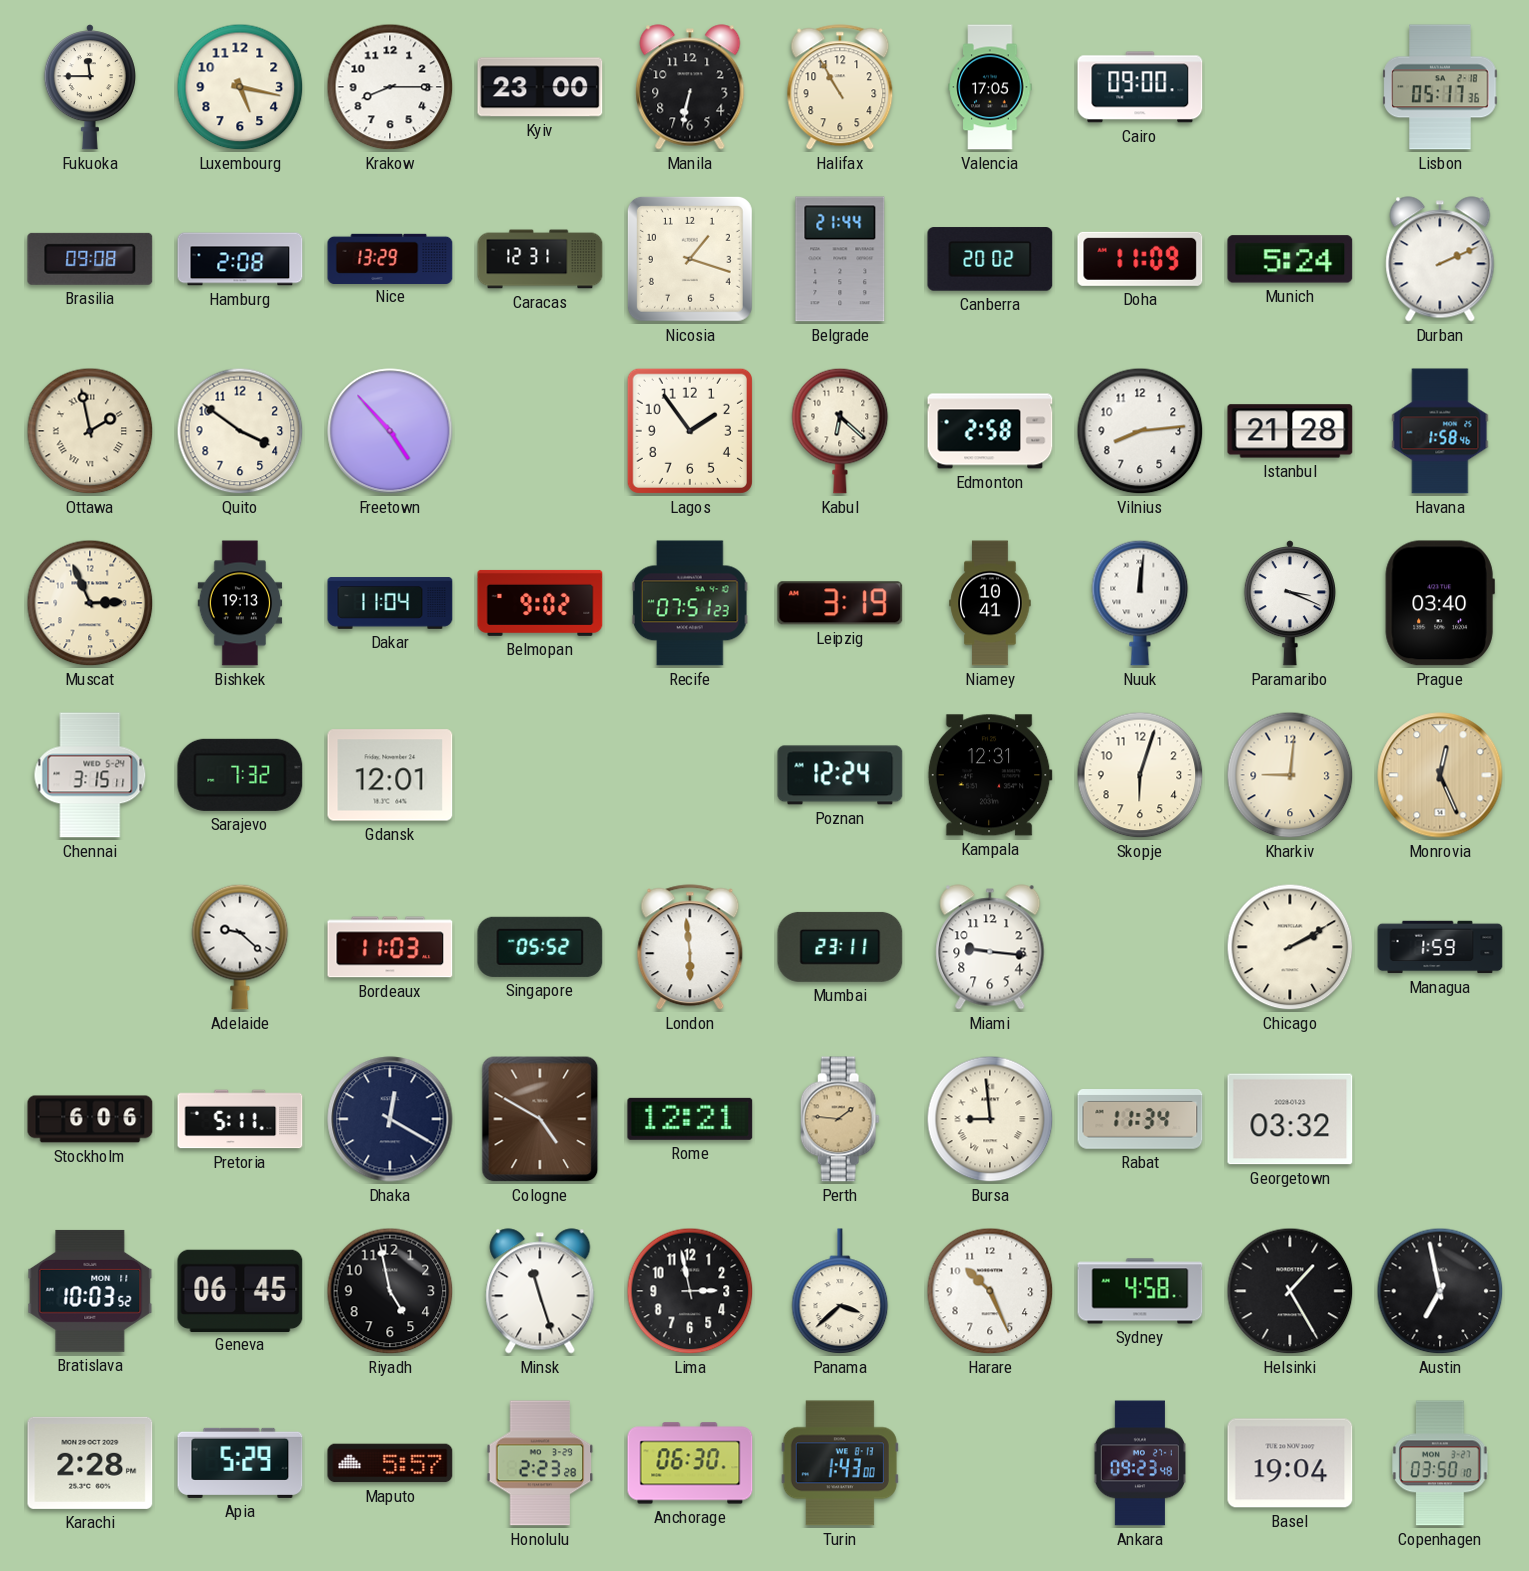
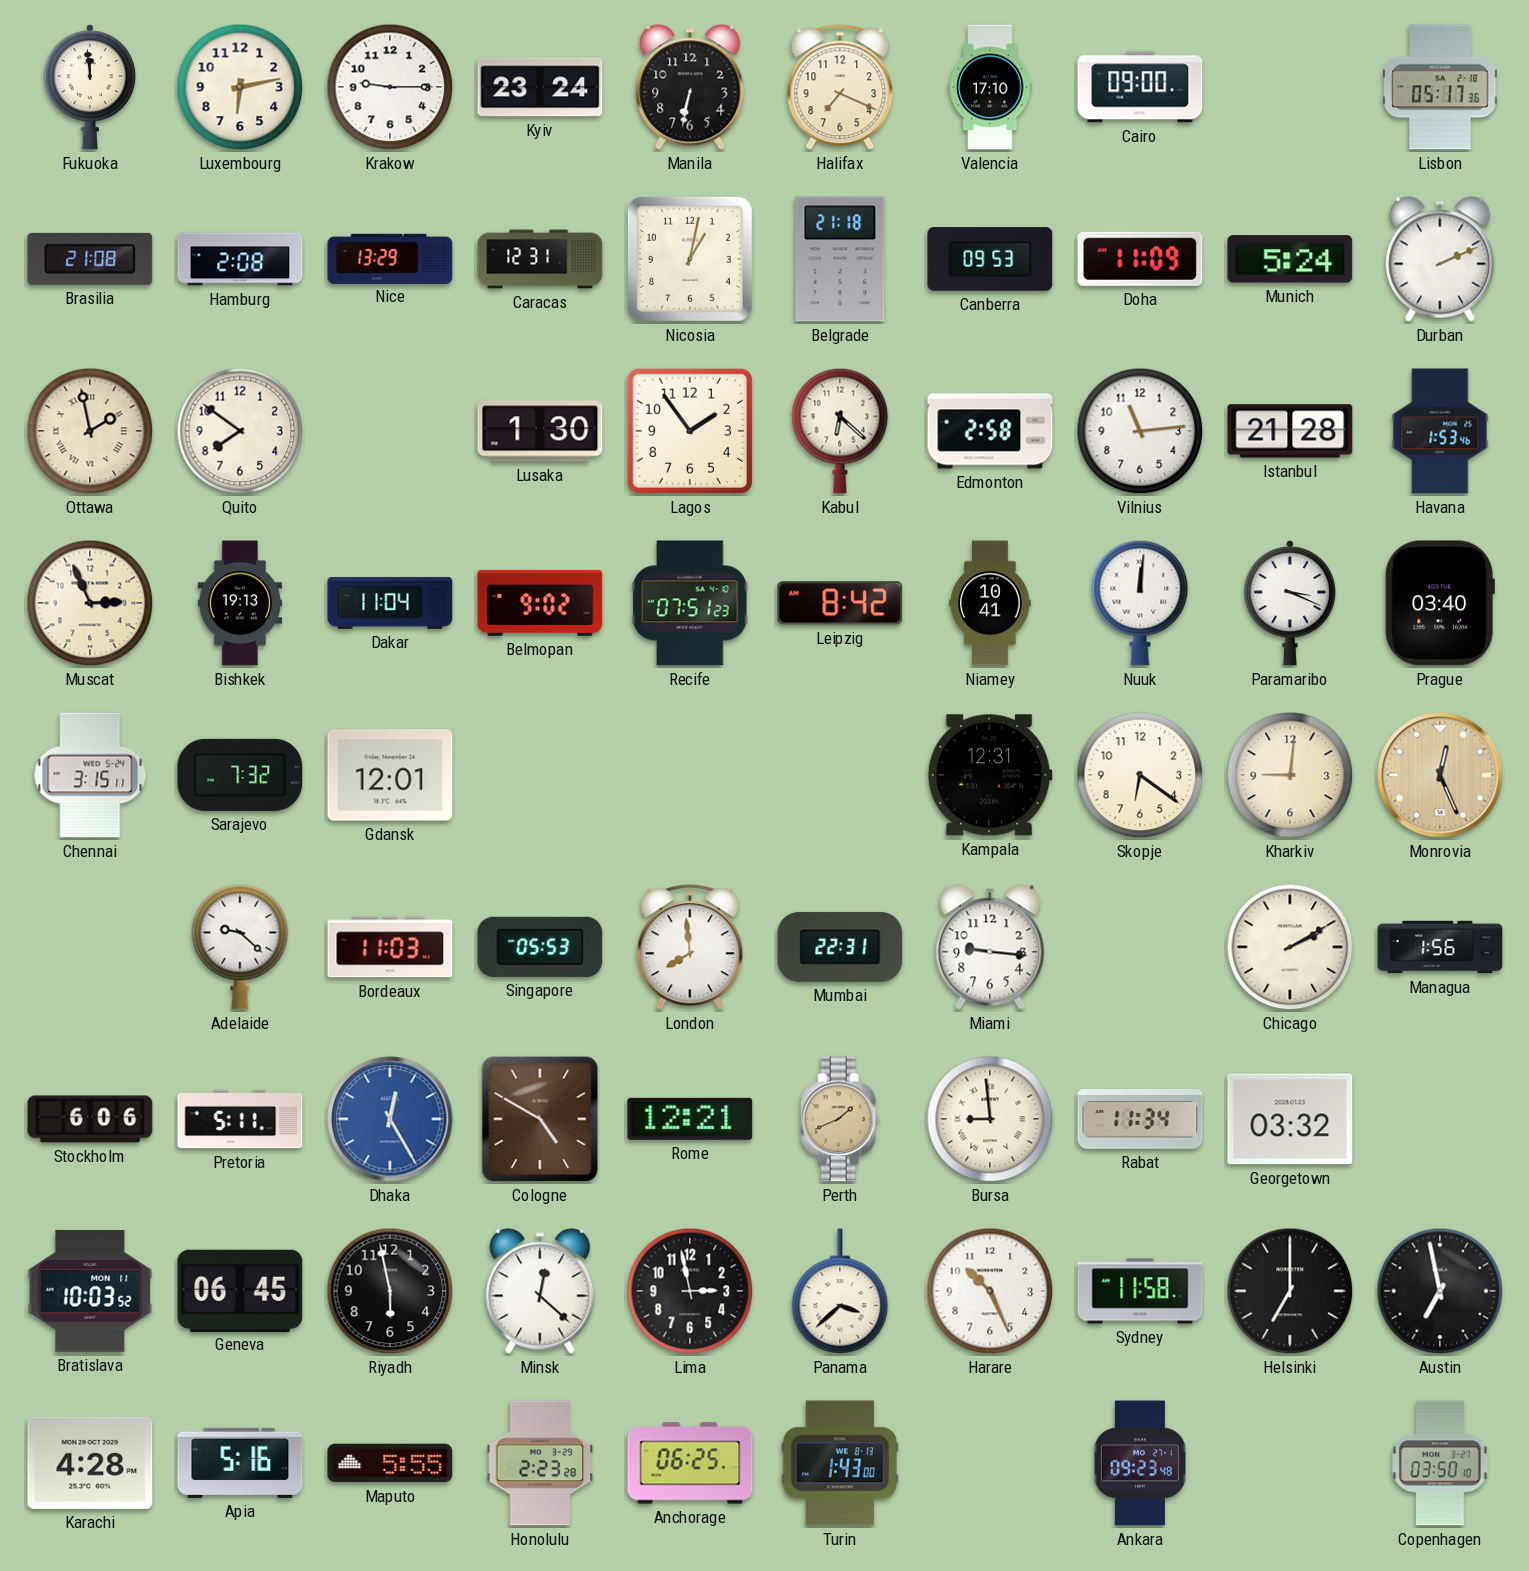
Fukuoka: 11:45 -> 11:59 (90, 87)
Luxembourg: 5:17 -> 6:13 (240, 87)
Krakow: 8:15 -> 9:15 (390, 87)
Kyiv: 23:00 -> 23:24 (540, 87)
Halifax: 10:55 -> 7:19 (840, 88)
Valencia: 17:05 -> 17:10 (990, 87)
Brasilia: 09:08 -> 21:08 (90, 259)
Nicosia: 1:18 -> 1:02 (690, 259)
Belgrade: 21:44 -> 21:18 (840, 259)
Canberra: 20:02 -> 09:53 (990, 259)
Quito: 3:51 -> 7:51 (240, 431)
Freetown: 4:53 -> none (390, 431)
Lusaka: none -> 1:30 (540, 431)
Vilnius: 8:14 -> 11:14 (1140, 431)
Havana: 1:58 -> 1:53 (1440, 431)
Leipzig: 3:19 -> 8:42 (840, 603)
Poznan: 12:24 -> none (840, 775)
Skopje: 6:03 -> 6:21 (1140, 775)
Singapore: 05:52 -> 05:53 (540, 947)
London: 5:59 -> 7:59 (690, 948)
Mumbai: 23:11 -> 22:31 (840, 947)
Managua: 1:59 -> 1:56 (1440, 947)
Dhaka: 12:20 -> 12:25 (390, 1119)
Dhaka dial: navy -> blue (390, 1119)
Perth: 1:46 -> 1:41 (840, 1119)
Riyadh: 4:58 -> 5:58 (390, 1291)
Minsk: 11:27 -> 12:22 (540, 1291)
Sydney: 4:58 -> 11:58 (1140, 1291)
Helsinki: 1:25 -> 7:00 (1290, 1291)
Karachi: 2:28 -> 4:28 (90, 1463)
Apia: 5:29 -> 5:16 (240, 1463)
Maputo: 5:57 -> 5:55 (390, 1463)
Anchorage: 06:30 -> 06:25 (690, 1463)
Basel: 19:04 -> none (1290, 1463)
